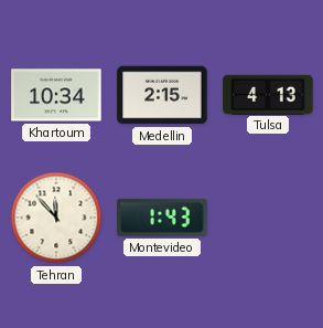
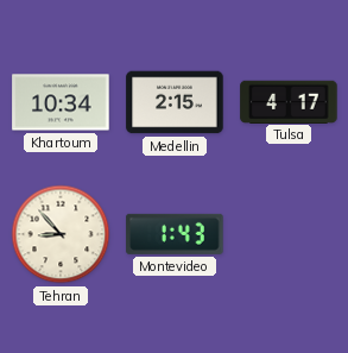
Tulsa: 4:13 -> 4:17 (289, 101)
Tehran: 11:53 -> 8:53 (61, 234)
